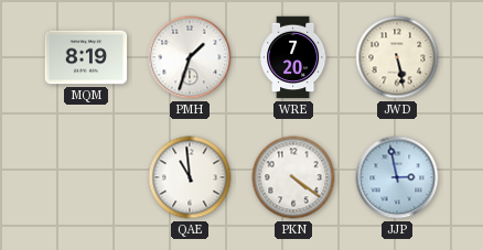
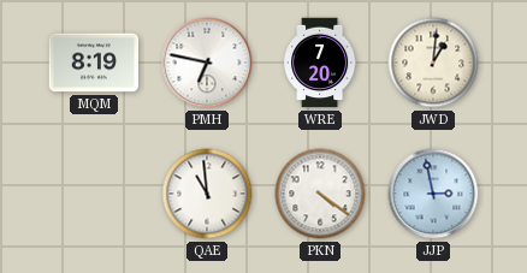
PMH: 1:33 -> 6:47 (207, 63)
JWD: 5:28 -> 1:01 (433, 63)
